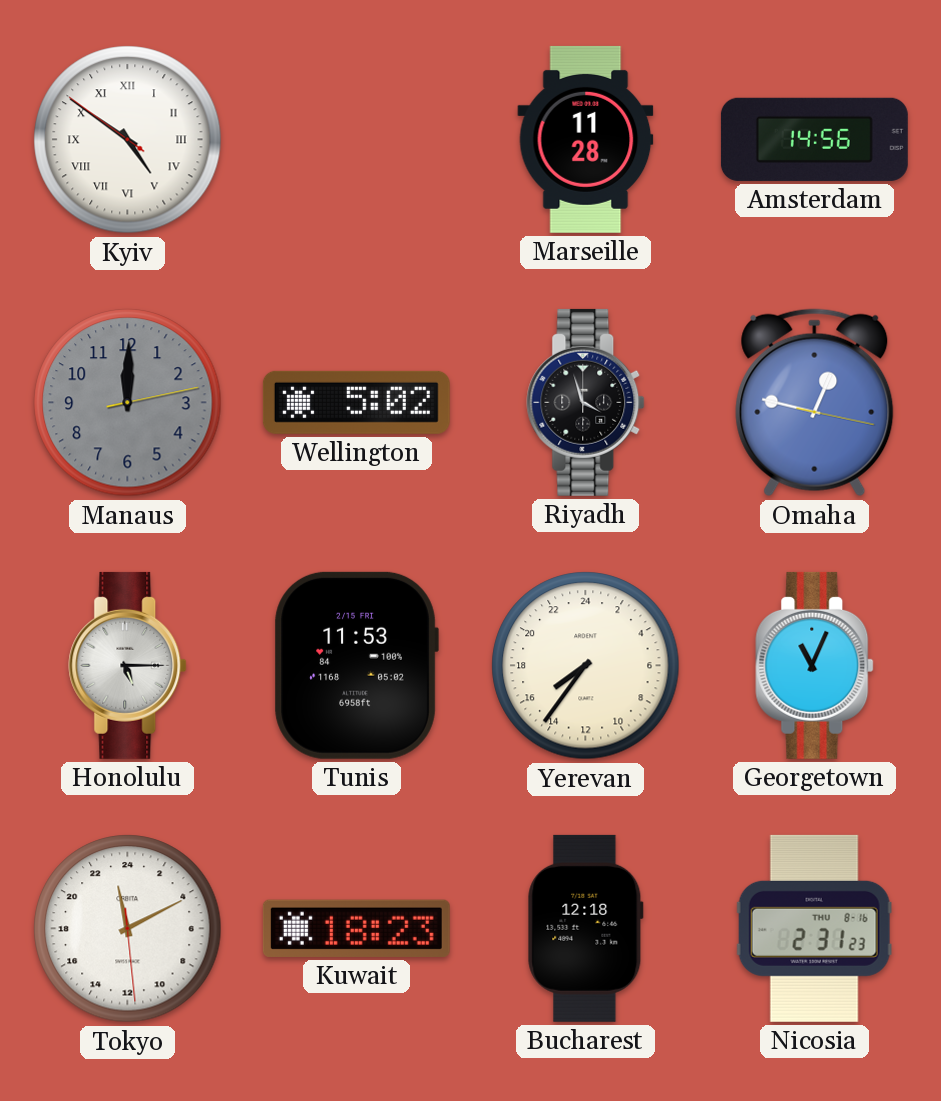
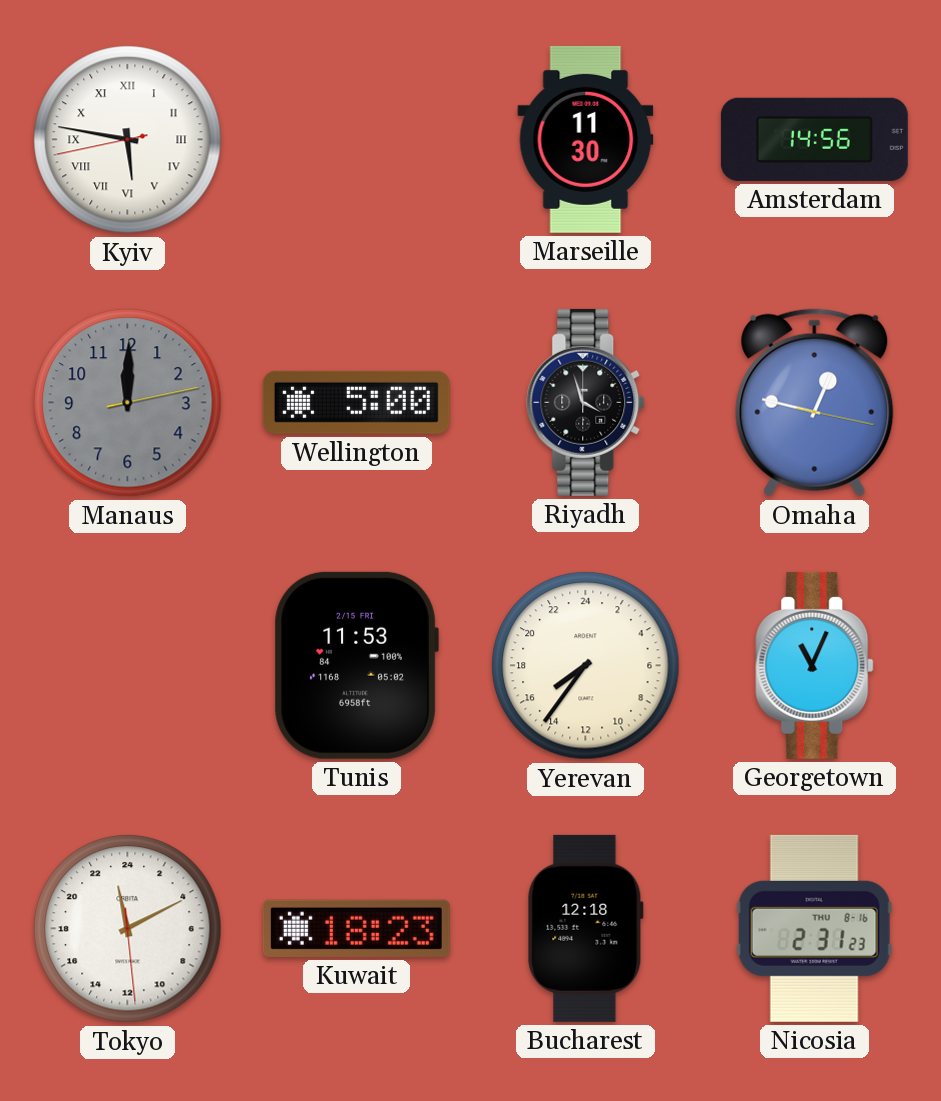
Kyiv: 4:50 -> 5:46 (128, 140)
Marseille: 11:28 -> 11:30 (586, 139)
Wellington: 5:02 -> 5:00 (356, 402)
Honolulu: 5:15 -> none (128, 665)
